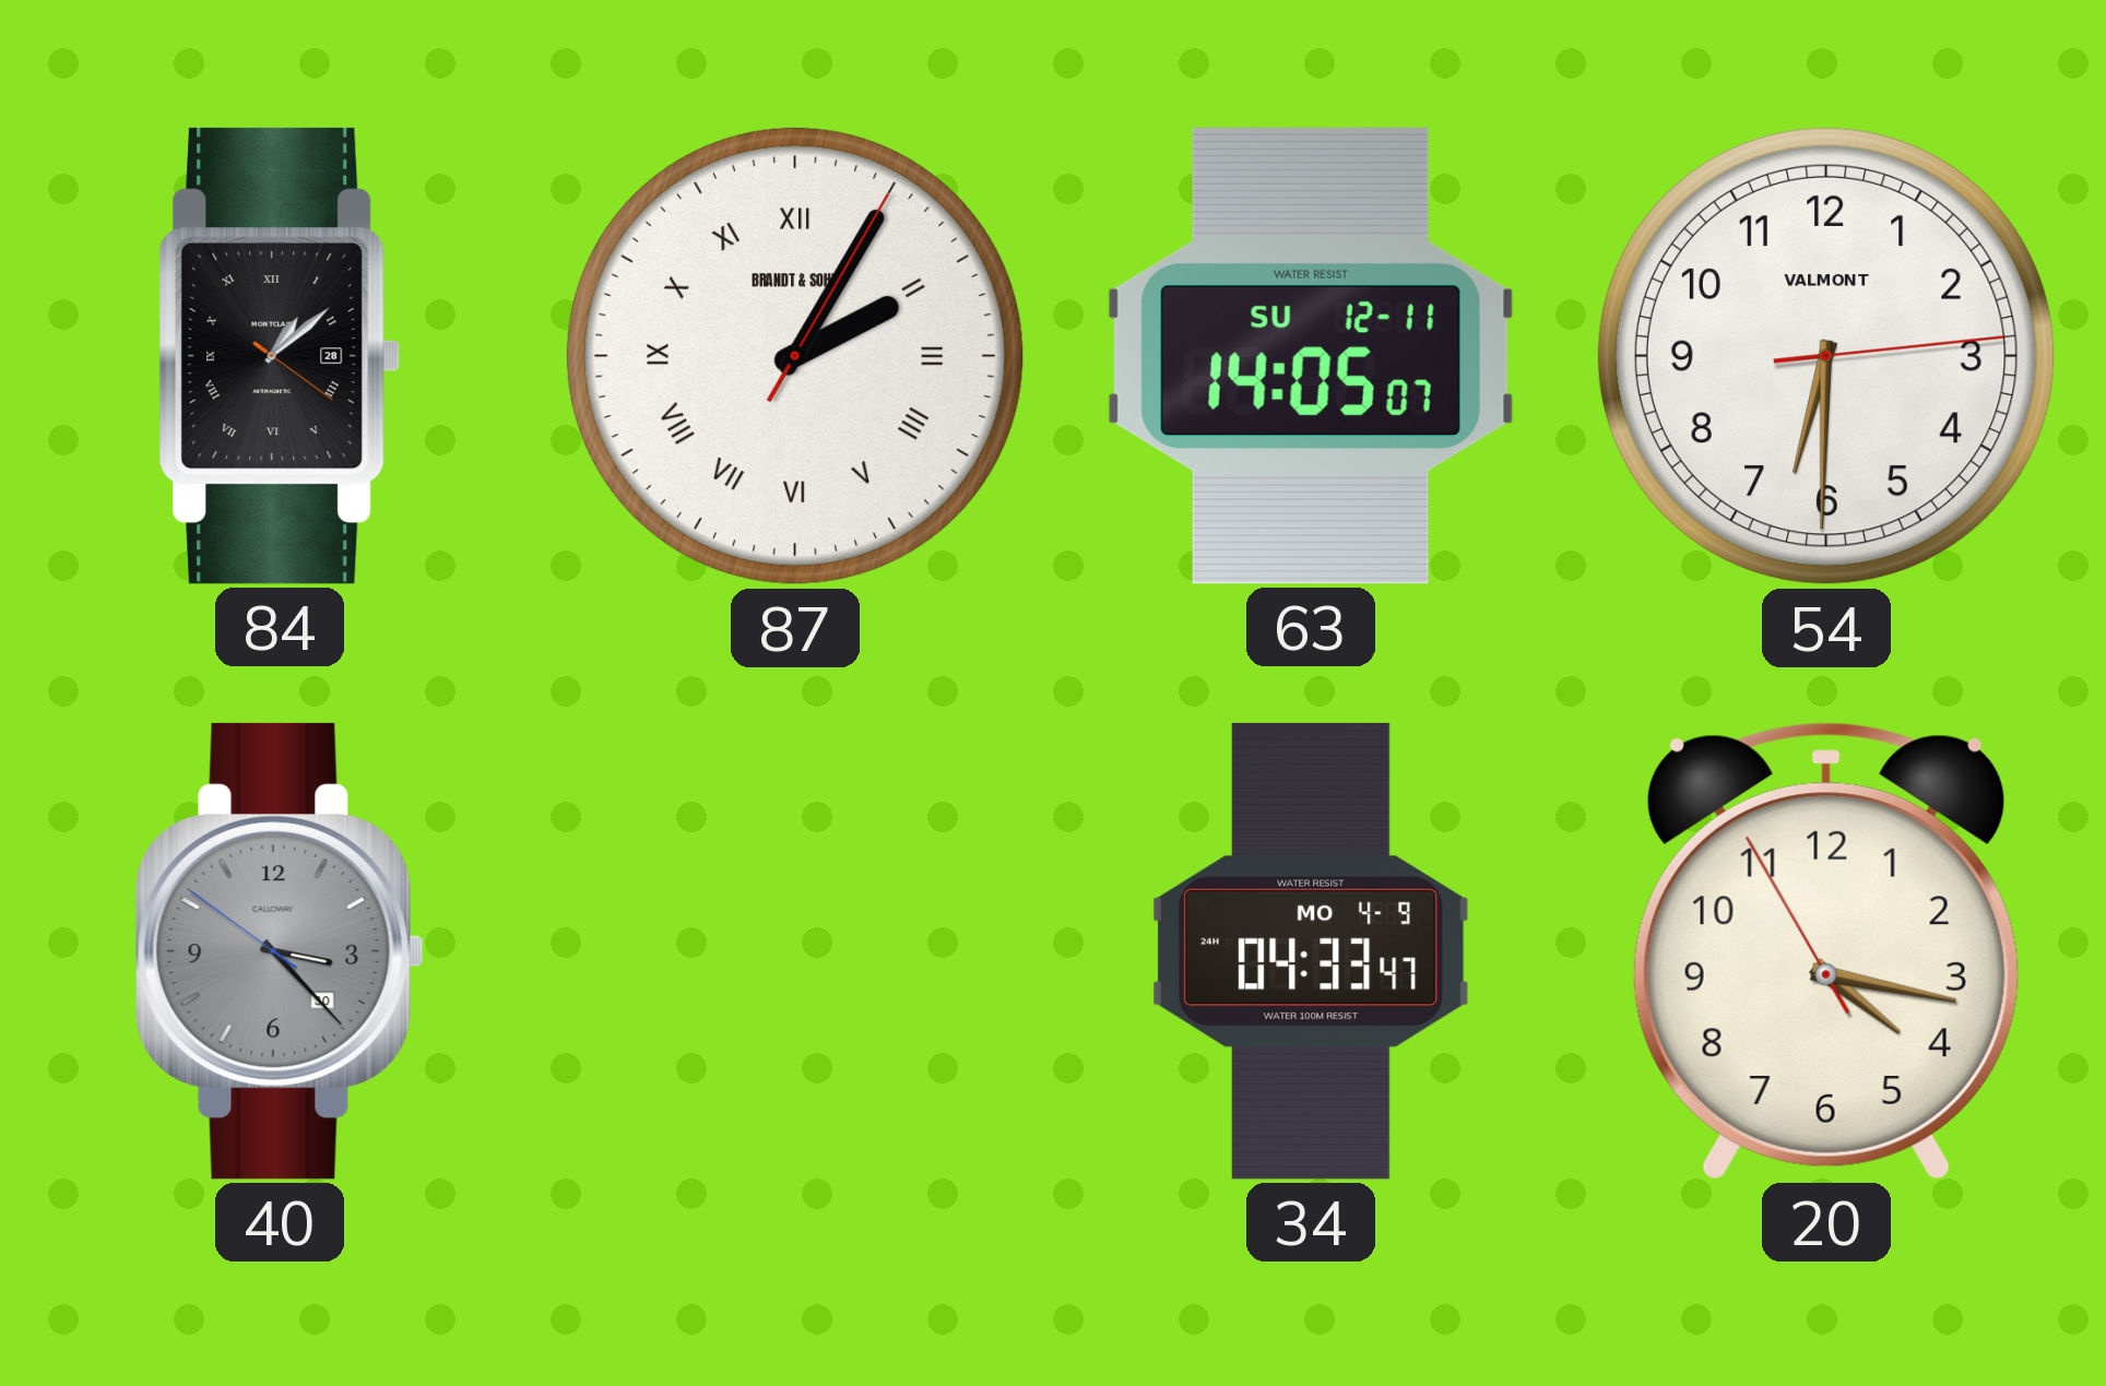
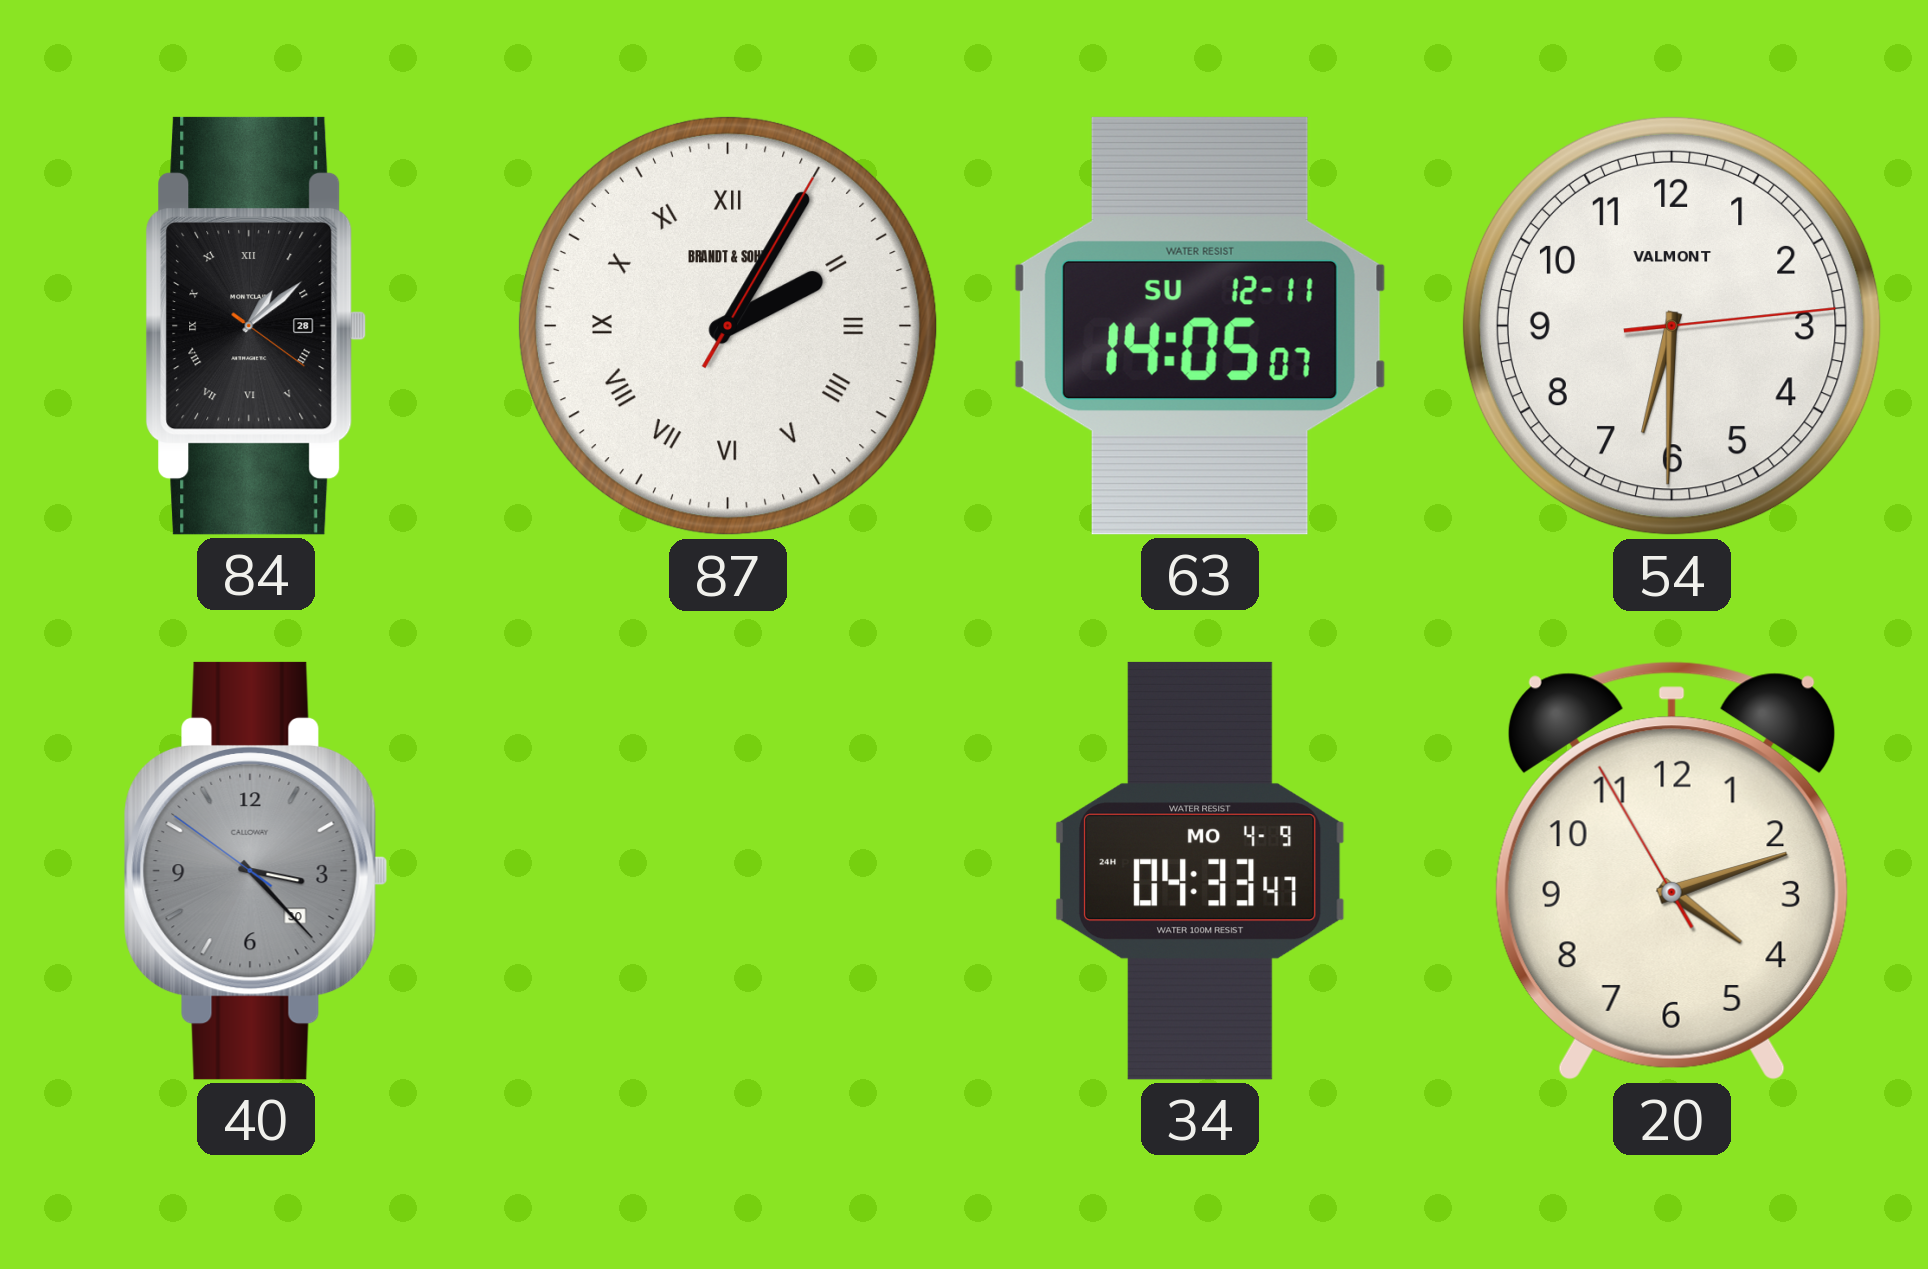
20: 4:16 -> 4:11 (1672, 871)
